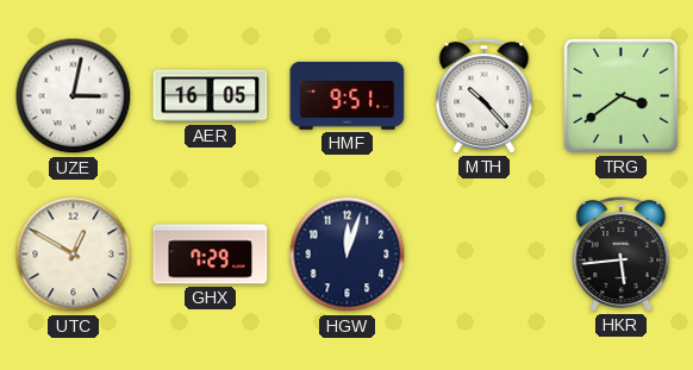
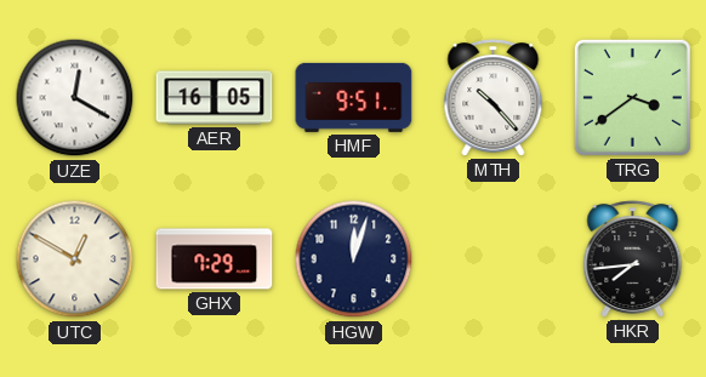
UZE: 3:02 -> 12:20 (75, 98)
HKR: 5:44 -> 7:44 (633, 259)
